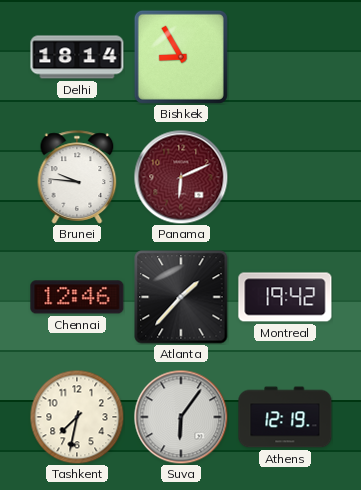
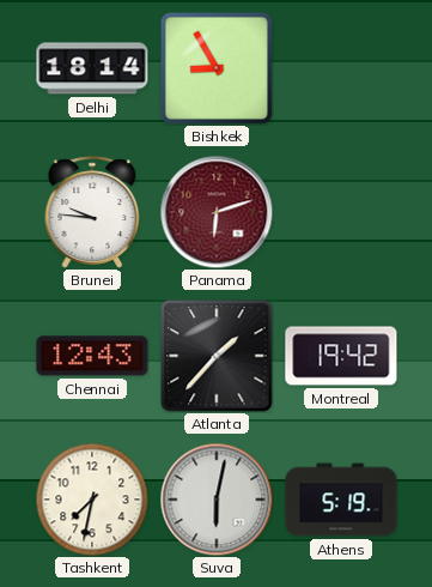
Panama: 6:11 -> 6:12 (217, 212)
Chennai: 12:46 -> 12:43 (92, 356)
Suva: 6:06 -> 6:02 (217, 500)
Athens: 12:19 -> 5:19 (341, 500)
